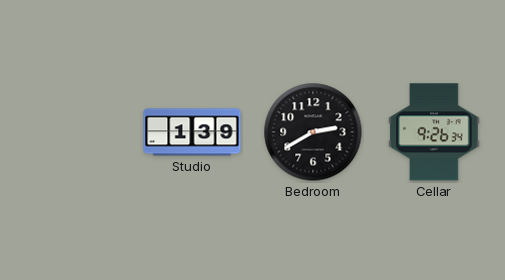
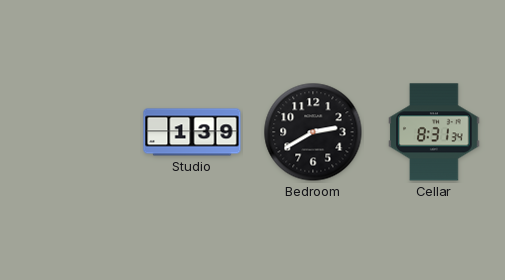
Cellar: 9:26 -> 8:31 (434, 132)
